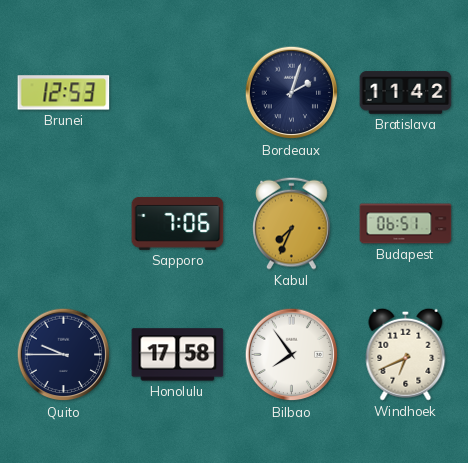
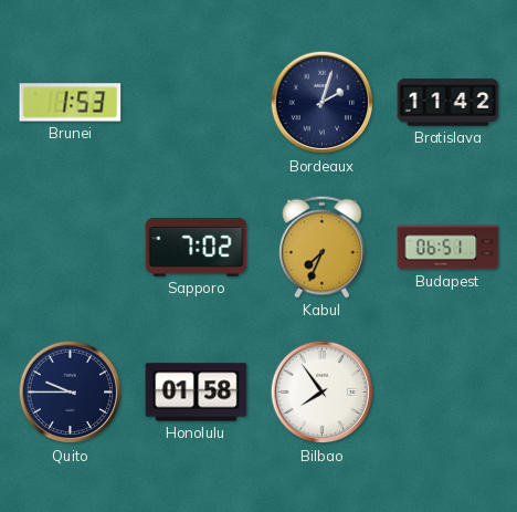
Brunei: 12:53 -> 1:53 (71, 103)
Sapporo: 7:06 -> 7:02 (197, 247)
Honolulu: 17:58 -> 01:58 (197, 393)
Windhoek: 6:41 -> none (406, 354)
